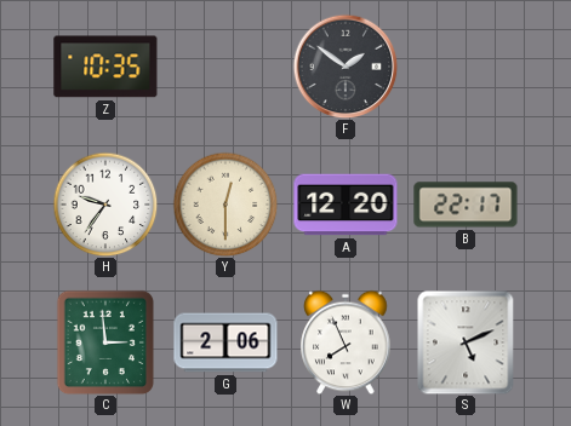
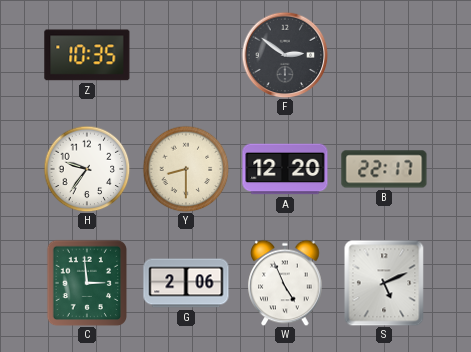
F: 1:51 -> 2:51 (285, 55)
Y: 12:30 -> 8:30 (186, 169)
W: 7:56 -> 4:56 (285, 283)
